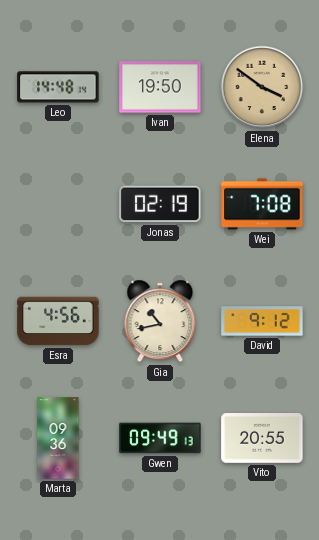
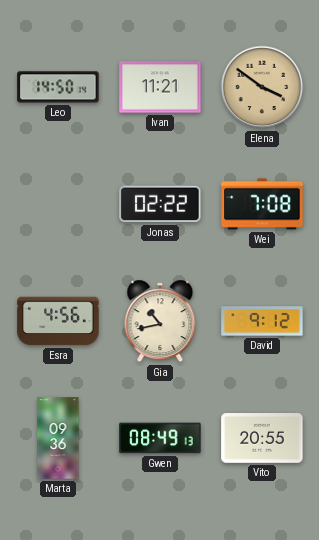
Leo: 14:48 -> 14:50 (58, 87)
Ivan: 19:50 -> 11:21 (160, 87)
Jonas: 02:19 -> 02:22 (160, 204)
Gwen: 09:49 -> 08:49 (160, 438)
